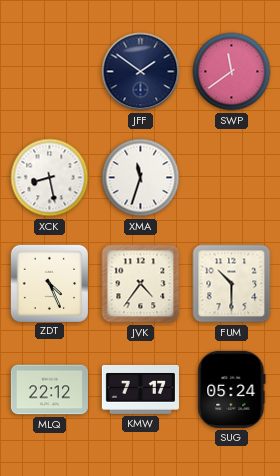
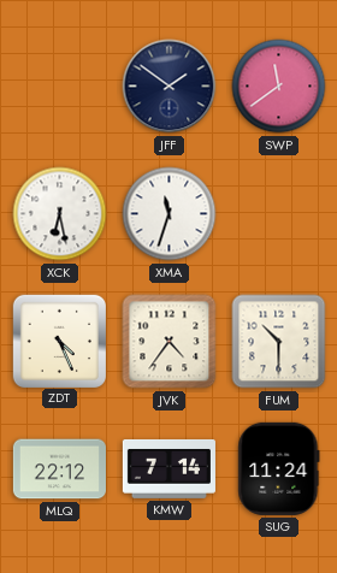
XCK: 8:28 -> 6:28 (60, 214)
KMW: 7:17 -> 7:14 (168, 468)
SUG: 05:24 -> 11:24 (279, 468)
